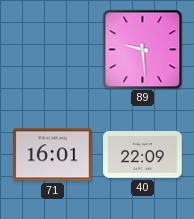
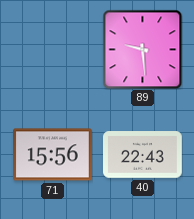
71: 16:01 -> 15:56 (53, 155)
40: 22:09 -> 22:43 (143, 155)
